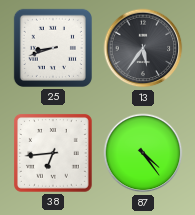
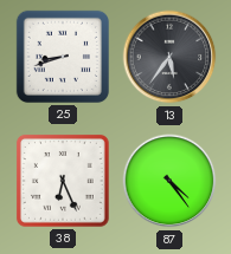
38: 6:44 -> 6:26 (63, 181)
